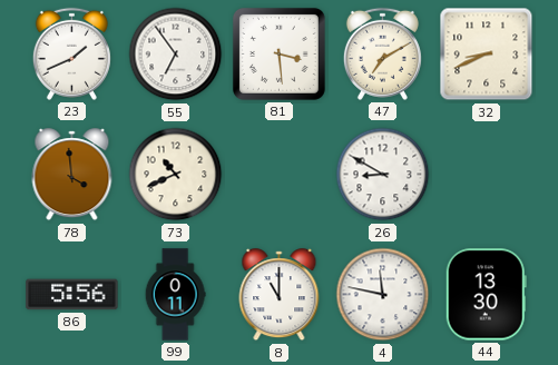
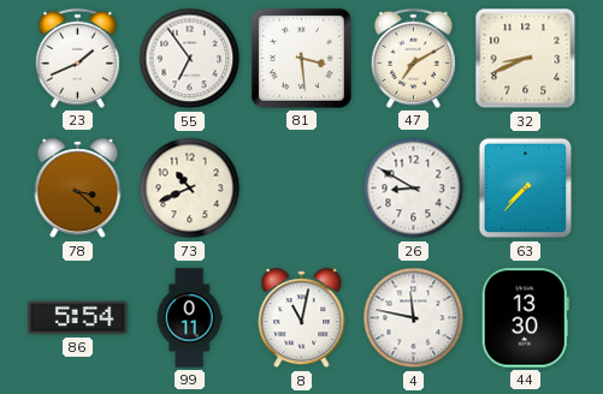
78: 3:59 -> 3:22 (78, 189)
63: none -> 7:37 (526, 189)
86: 5:56 -> 5:54 (78, 318)
8: 11:00 -> 11:02 (302, 318)
